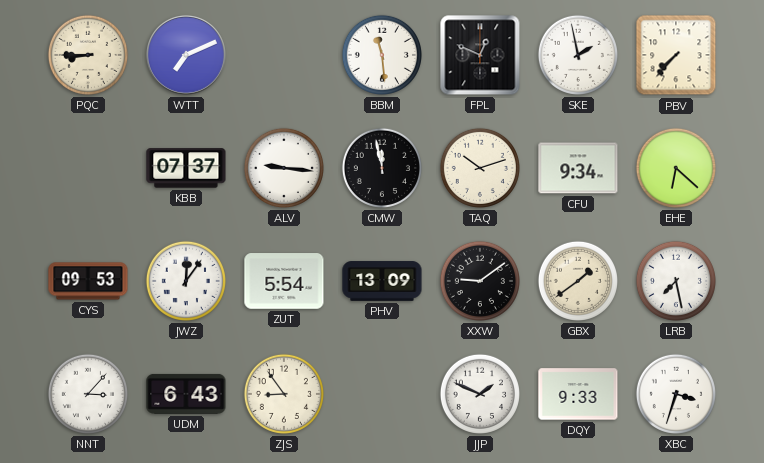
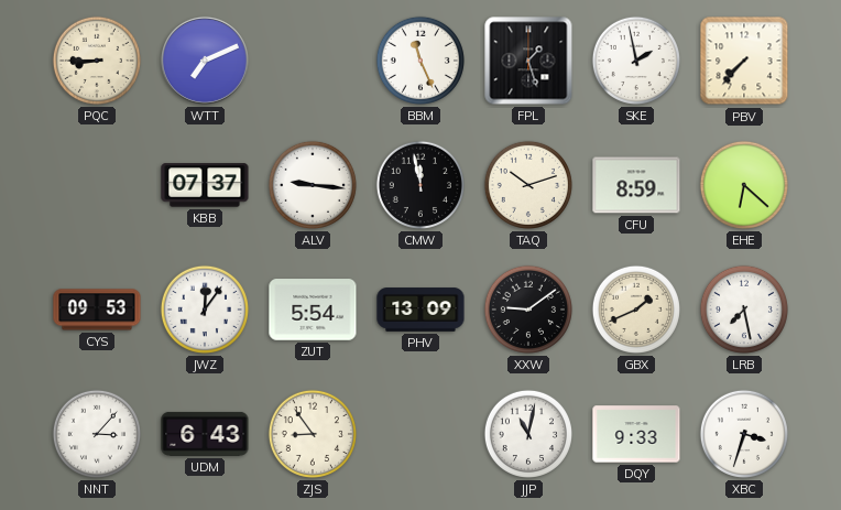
BBM: 11:29 -> 11:26 (420, 61)
FPL: 12:49 -> 1:27 (528, 61)
CFU: 9:34 -> 8:59 (636, 185)
GBX: 1:39 -> 1:41 (636, 310)
JJP: 1:49 -> 11:02 (528, 434)
